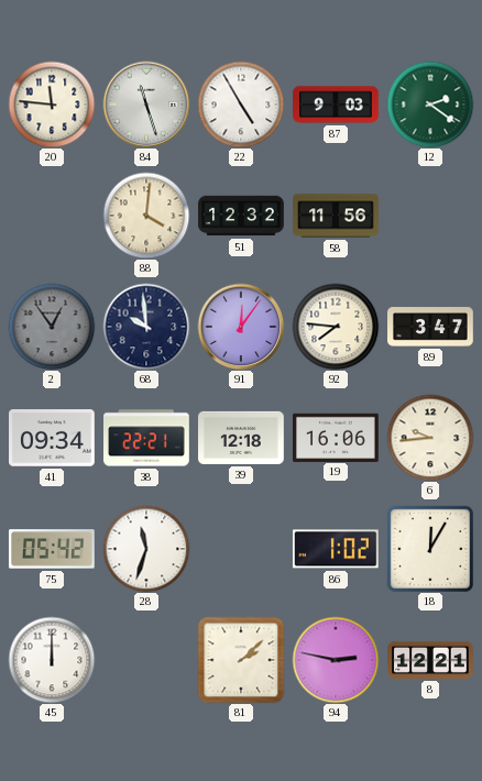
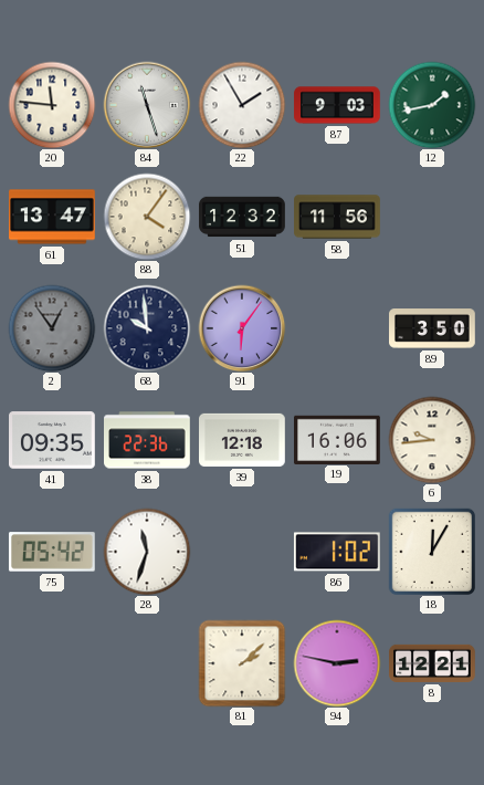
22: 4:55 -> 1:55 (242, 105)
12: 2:21 -> 1:43 (432, 105)
61: none -> 13:47 (52, 217)
88: 4:01 -> 4:06 (147, 217)
91: 12:06 -> 6:06 (242, 328)
92: 7:46 -> none (336, 327)
89: 3:47 -> 3:50 (433, 328)
41: 09:34 -> 09:35 (53, 440)
38: 22:21 -> 22:36 (147, 440)
45: 12:00 -> none (52, 660)
